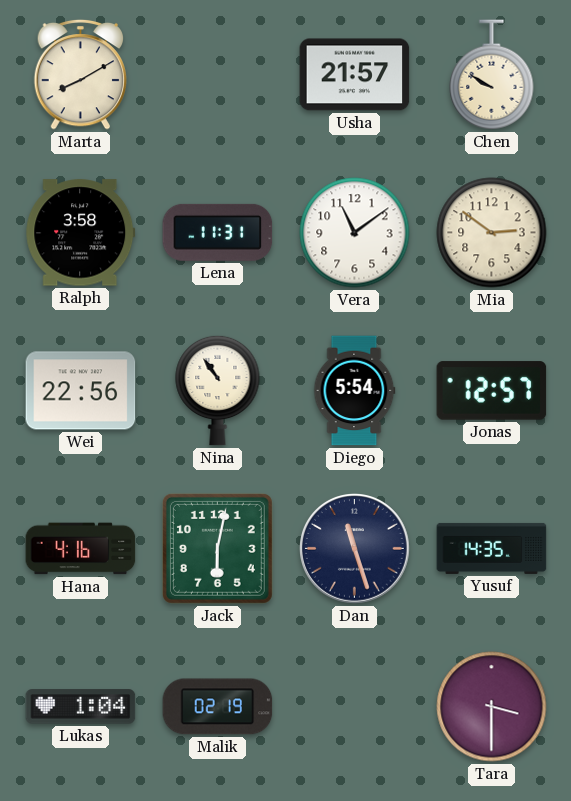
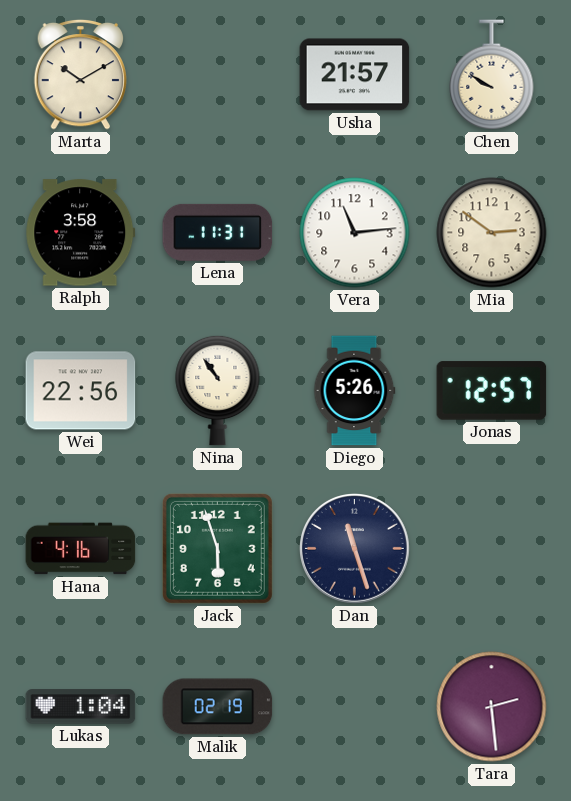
Marta: 8:10 -> 10:10 (81, 74)
Vera: 11:09 -> 11:14 (355, 233)
Diego: 5:54 -> 5:26 (354, 391)
Jack: 6:02 -> 5:57 (217, 548)
Yusuf: 14:35 -> none (492, 548)
Tara: 3:30 -> 2:29 (492, 707)
